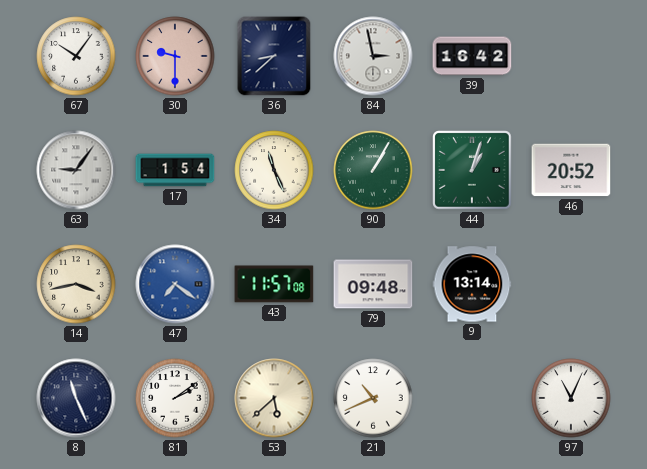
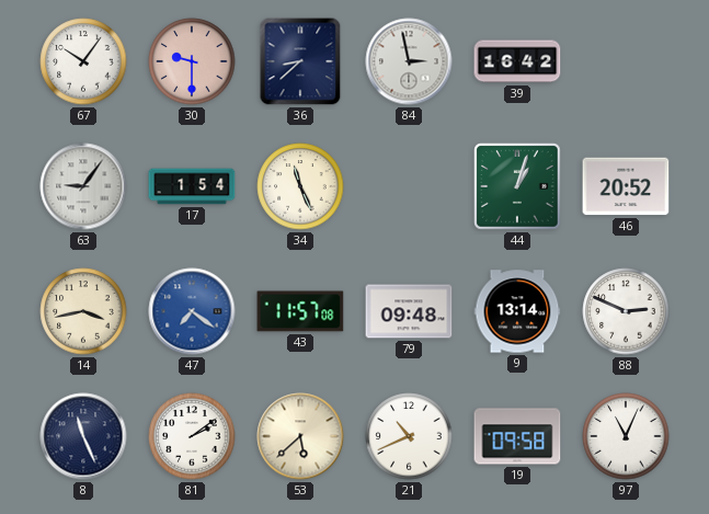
90: 1:05 -> none (373, 170)
88: none -> 2:49 (626, 311)
19: none -> 09:58 (517, 436)
